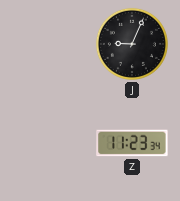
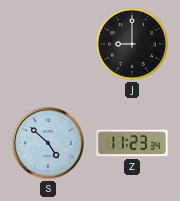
J: 9:04 -> 9:00 (132, 44)
S: none -> 4:52 (48, 143)
